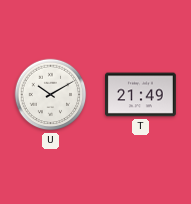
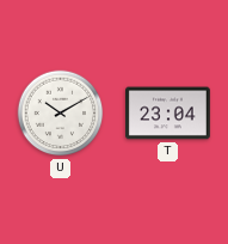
T: 21:49 -> 23:04 (168, 114)
